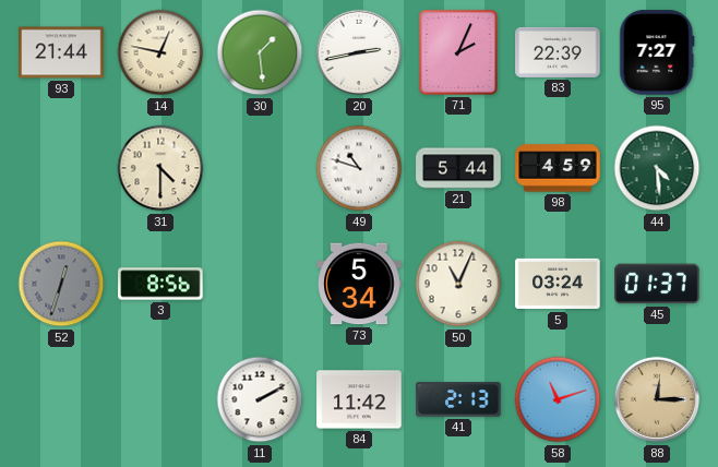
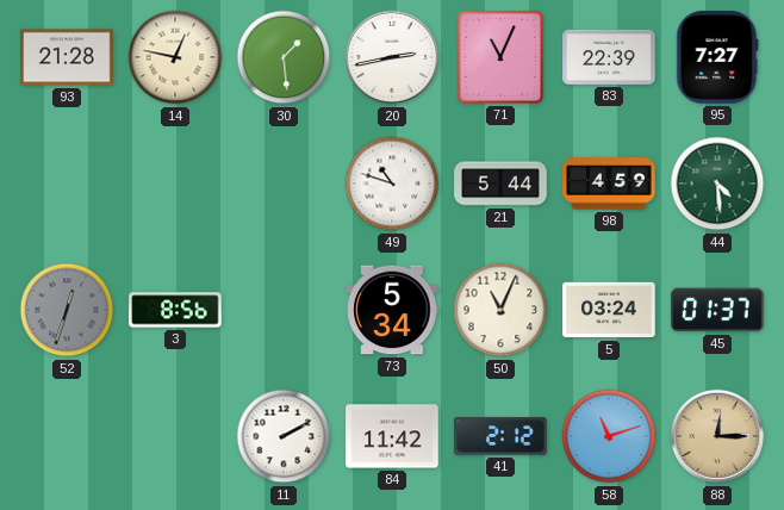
93: 21:44 -> 21:28 (67, 57)
71: 2:04 -> 11:04 (500, 57)
31: 4:30 -> none (160, 168)
41: 2:13 -> 2:12 (500, 436)
